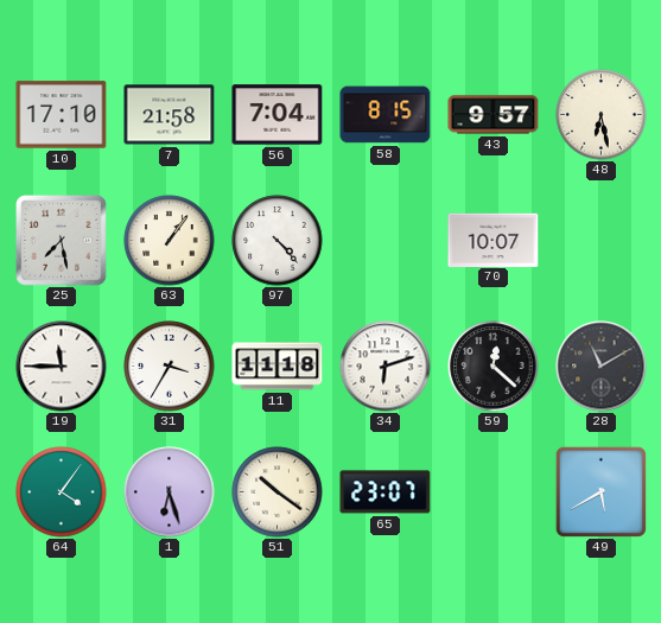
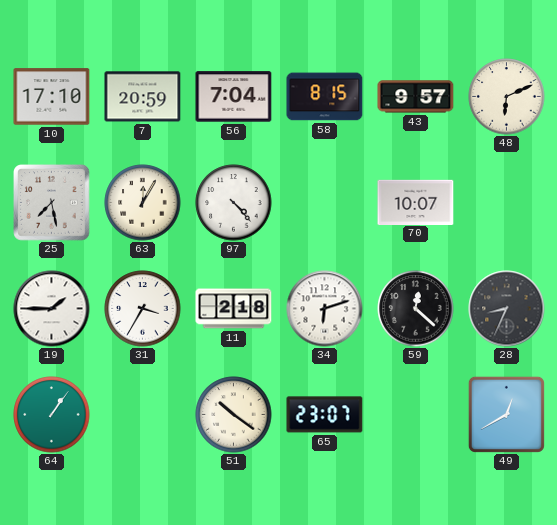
7: 21:58 -> 20:59 (143, 97)
48: 6:28 -> 6:11 (507, 97)
63: 1:06 -> 12:05 (143, 203)
19: 11:45 -> 1:45 (52, 309)
11: 11:18 -> 2:18 (234, 309)
28: 11:10 -> 8:34 (507, 309)
64: 4:06 -> 1:06 (52, 415)
1: 6:27 -> none (170, 492)
49: 5:40 -> 12:40 (506, 414)
